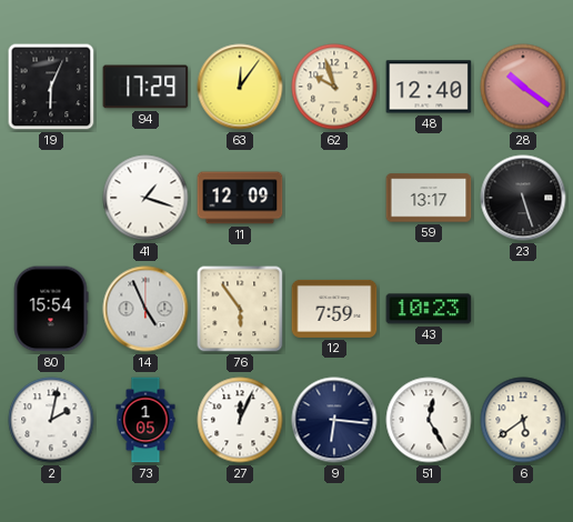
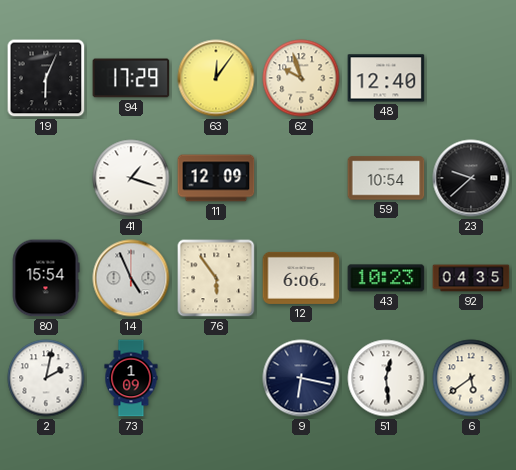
28: 10:21 -> none (523, 87)
59: 13:17 -> 10:54 (386, 178)
23: 5:27 -> 9:38 (471, 178)
12: 7:59 -> 6:06 (301, 278)
92: none -> 04:35 (471, 278)
73: 1:05 -> 1:09 (131, 378)
27: 12:04 -> none (240, 420)
9: 6:16 -> 6:17 (301, 378)
51: 12:25 -> 12:29 (386, 378)
